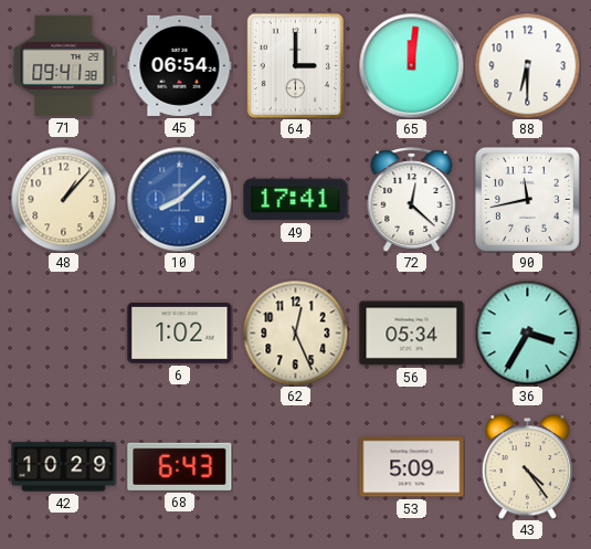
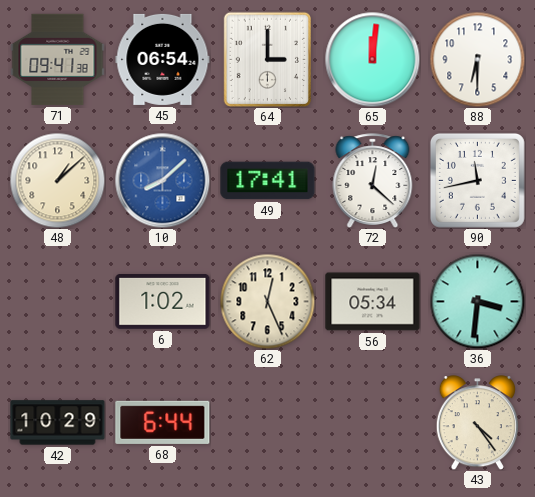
48: 1:07 -> 1:08 (57, 180)
36: 3:35 -> 3:31 (477, 301)
68: 6:43 -> 6:44 (163, 422)
53: 5:09 -> none (412, 467)
